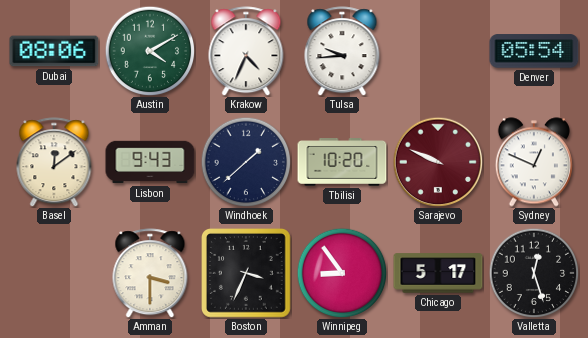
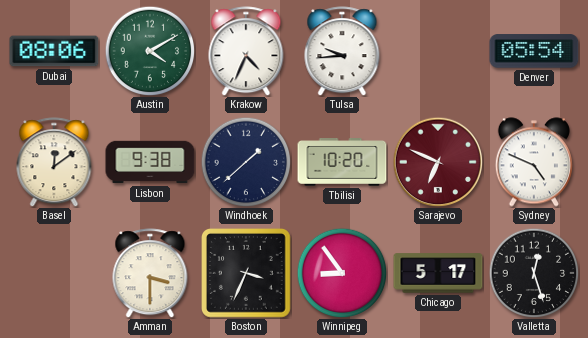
Lisbon: 9:43 -> 9:38 (150, 162)
Sarajevo: 9:49 -> 6:49 (438, 162)
Sydney: 12:49 -> 4:49 (534, 162)
